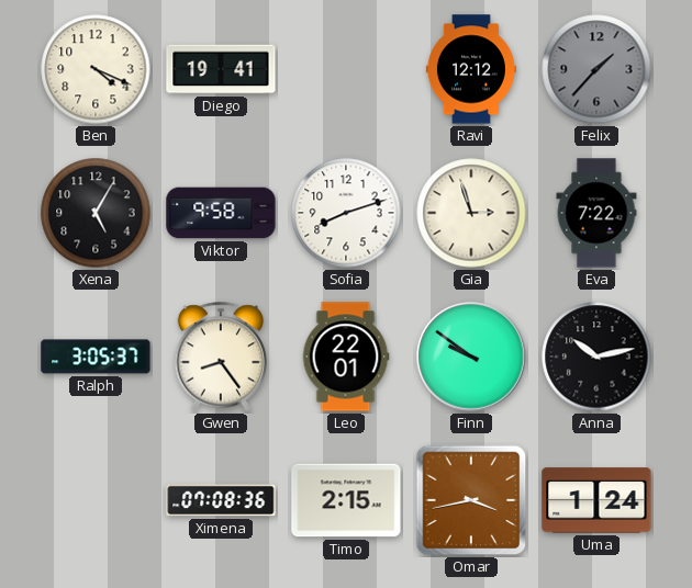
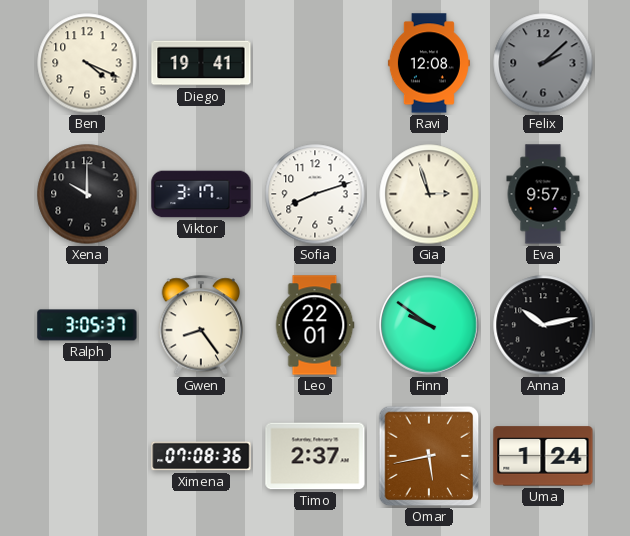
Ravi: 12:12 -> 12:08 (429, 63)
Felix: 1:37 -> 2:08 (543, 63)
Xena: 5:05 -> 10:00 (87, 194)
Viktor: 9:58 -> 3:17 (201, 194)
Eva: 7:22 -> 9:57 (543, 194)
Timo: 2:15 -> 2:37 (315, 456)
Omar: 3:43 -> 5:43 (429, 456)
